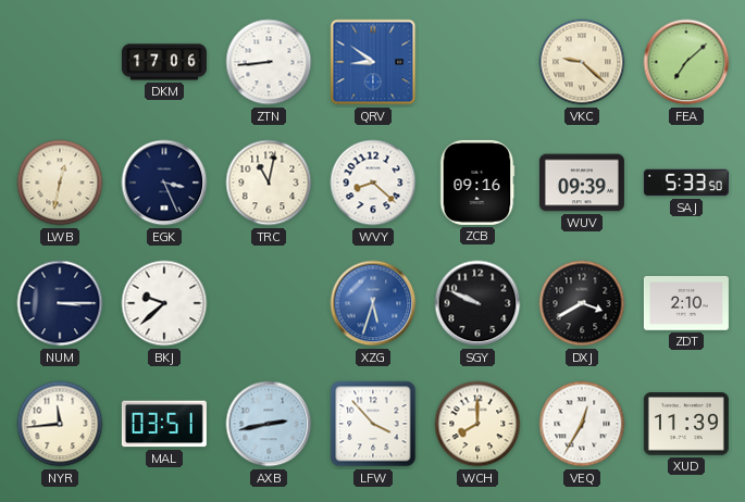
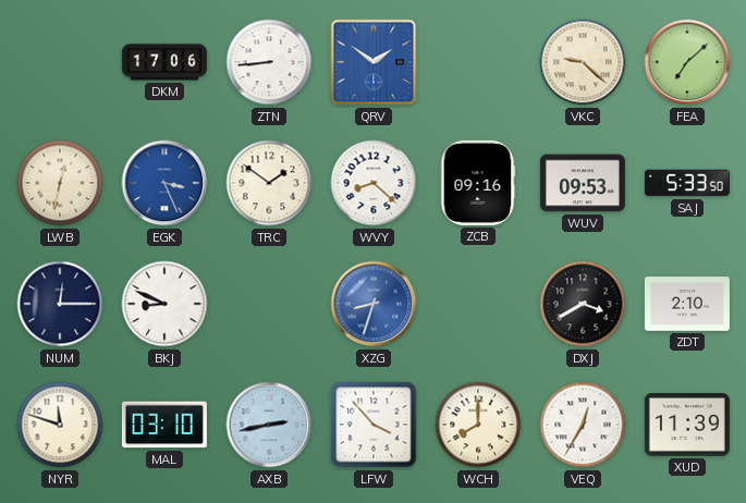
QRV: 8:51 -> 1:51 (374, 62)
EGK dial: navy -> blue (164, 183)
TRC: 11:02 -> 1:51 (269, 183)
WUV: 09:39 -> 09:53 (583, 183)
NUM: 3:15 -> 12:15 (60, 304)
BKJ: 9:38 -> 8:49 (164, 304)
XZG: 5:33 -> 8:33 (374, 304)
SGY: 9:49 -> none (477, 303)
NYR: 11:44 -> 11:48 (60, 425)
MAL: 03:51 -> 03:10 (164, 425)
